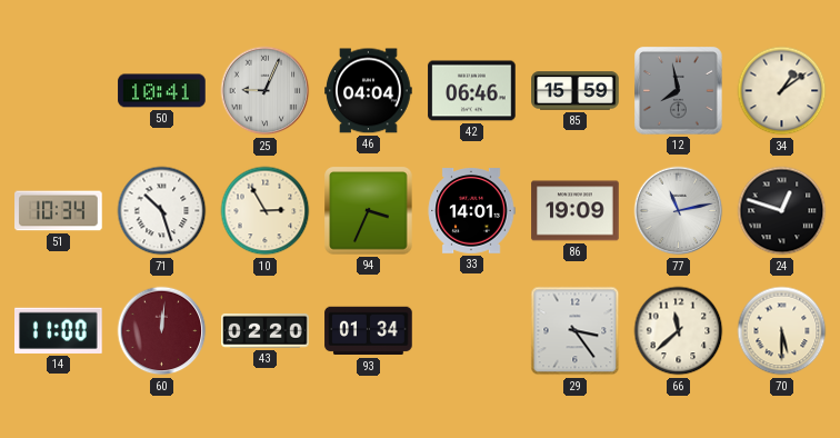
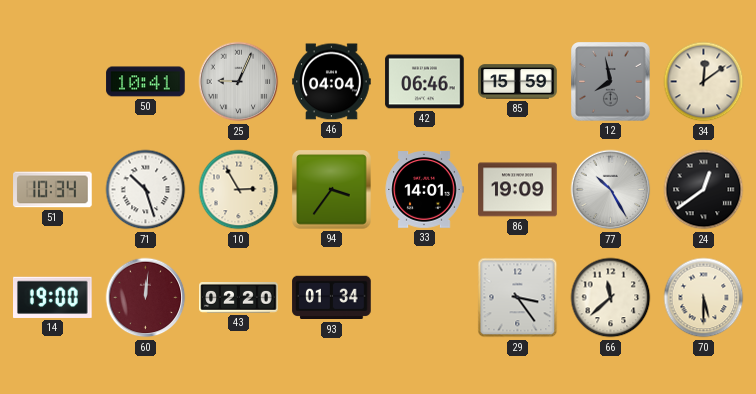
34: 1:09 -> 12:09 (704, 82)
94: 3:34 -> 3:36 (332, 190)
77: 11:13 -> 10:25 (611, 190)
24: 12:48 -> 12:39 (704, 190)
14: 11:00 -> 19:00 (53, 297)
